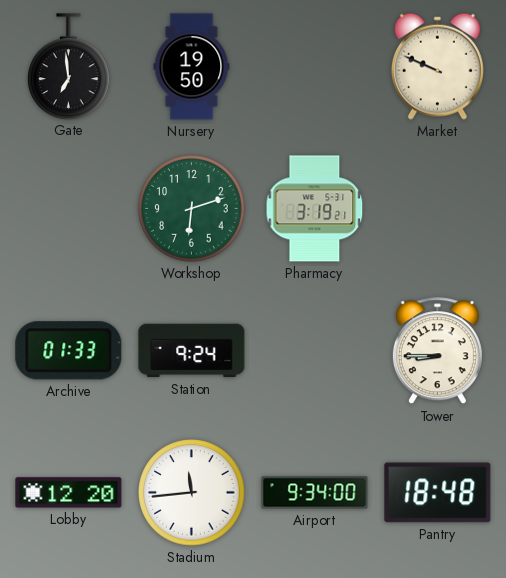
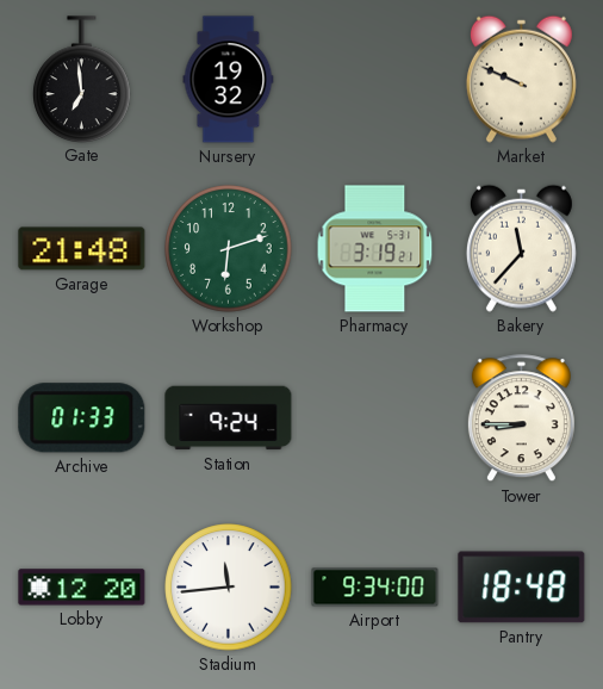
Nursery: 19:50 -> 19:32 (229, 80)
Garage: none -> 21:48 (82, 249)
Bakery: none -> 11:37 (521, 248)
